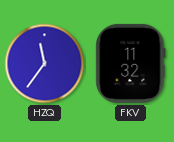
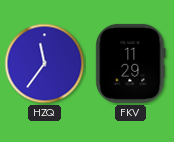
FKV: 11:32 -> 11:29 (131, 63)
